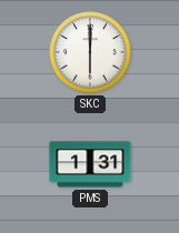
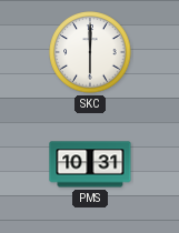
PMS: 1:31 -> 10:31 (90, 164)
